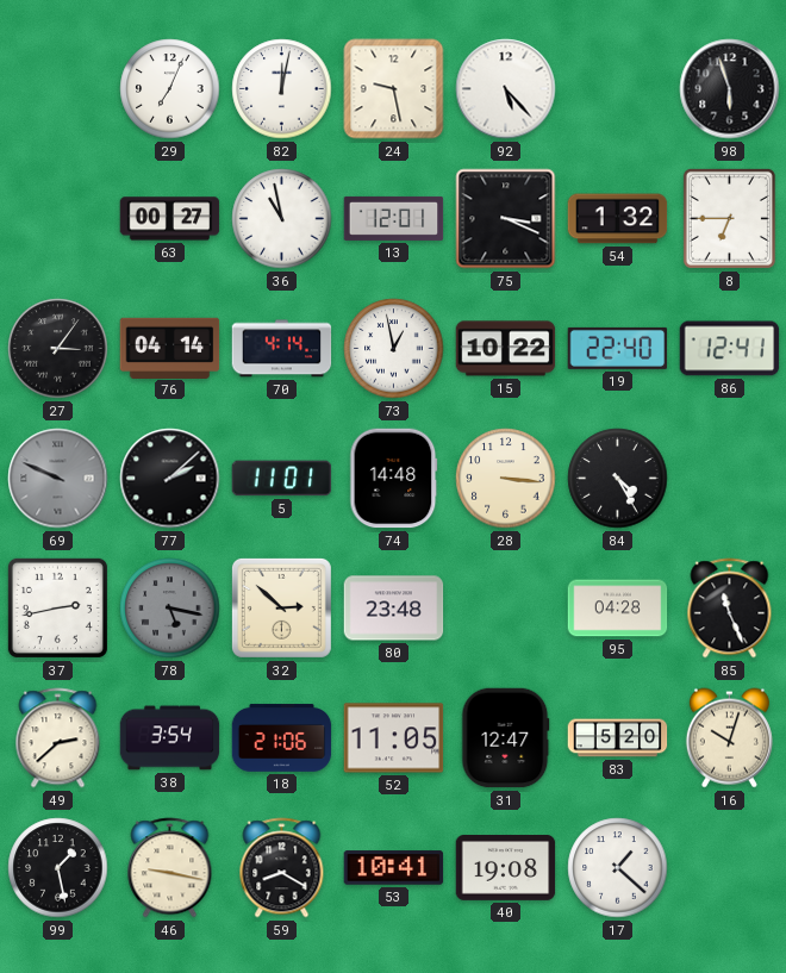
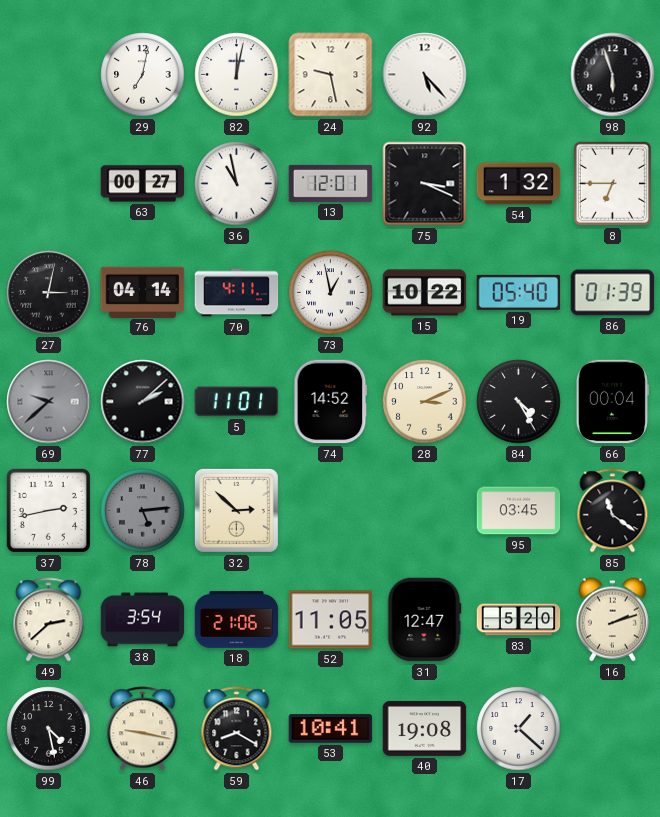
29: 7:04 -> 7:02 (143, 75)
27: 3:06 -> 3:02 (49, 293)
70: 4:14 -> 4:11 (237, 293)
19: 22:40 -> 05:40 (519, 292)
86: 12:41 -> 01:39 (613, 293)
69: 9:49 -> 9:38 (49, 402)
74: 14:48 -> 14:52 (331, 402)
28: 3:16 -> 3:11 (425, 402)
66: none -> 00:04 (612, 402)
78: 5:17 -> 5:14 (143, 511)
80: 23:48 -> none (394, 609)
95: 04:28 -> 03:45 (519, 511)
85: 11:26 -> 11:21 (613, 511)
16: 10:03 -> 2:12 (612, 620)
99: 1:28 -> 4:28 (49, 729)
